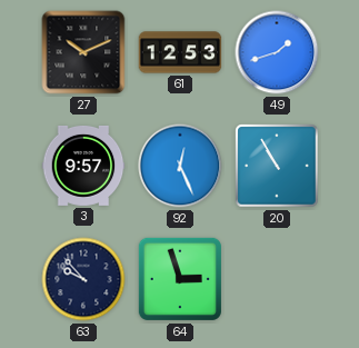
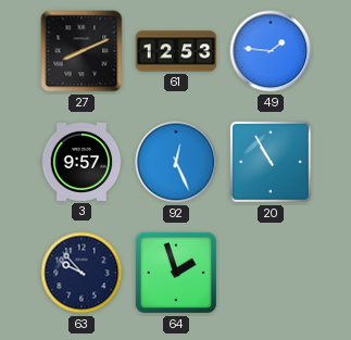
27: 10:11 -> 8:11 (82, 51)
49: 1:42 -> 1:46 (271, 51)
64: 2:57 -> 1:57 (176, 273)
